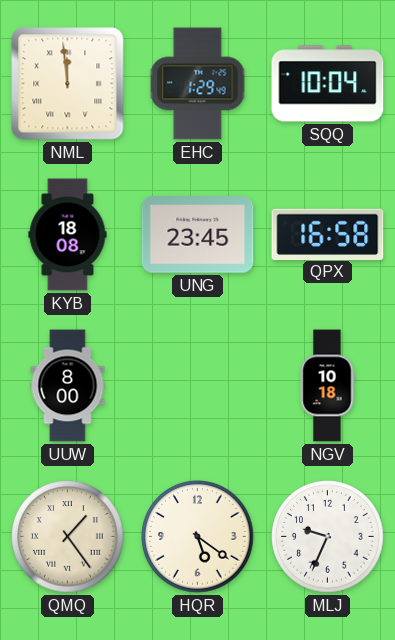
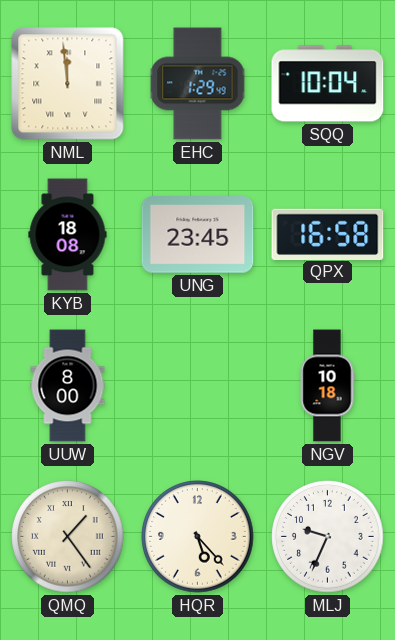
HQR: 5:21 -> 5:23 (198, 537)
